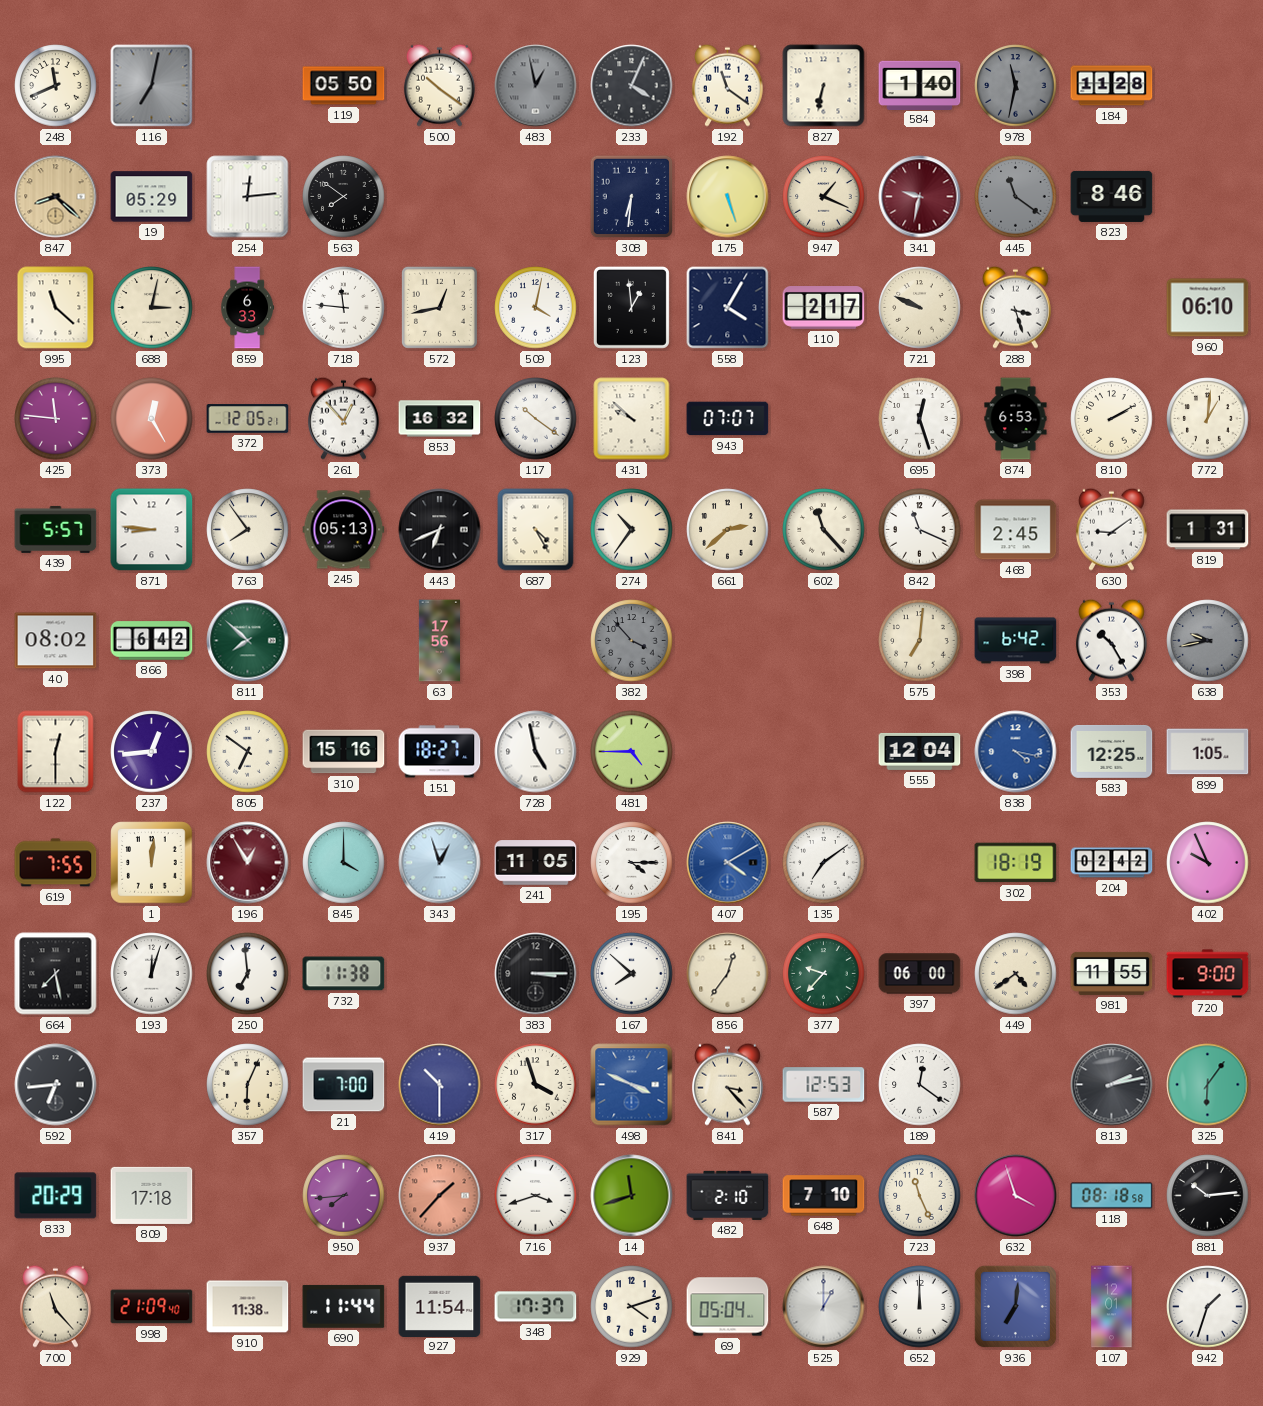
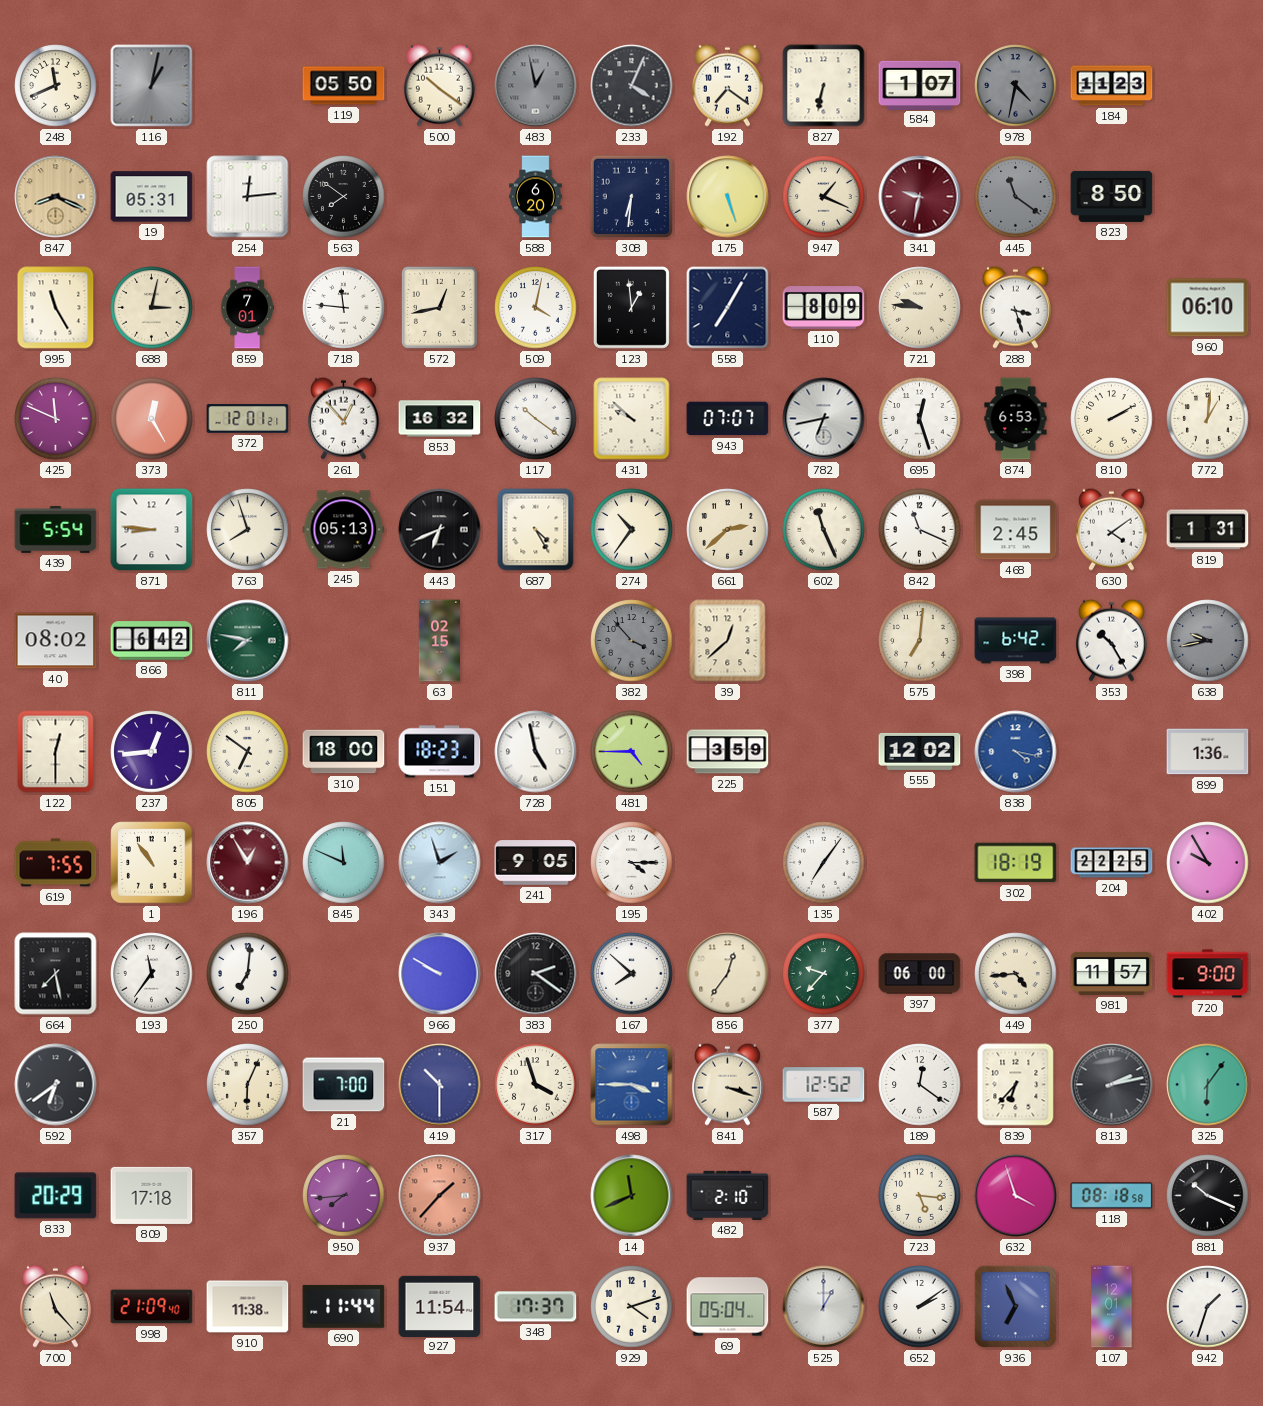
116: 7:02 -> 1:02 (152, 86)
192: 11:21 -> 7:21 (727, 85)
584: 1:40 -> 1:07 (920, 85)
978: 11:32 -> 4:32 (1016, 86)
184: 11:28 -> 11:23 (1112, 86)
847: 8:22 -> 8:19 (56, 197)
19: 05:29 -> 05:31 (152, 197)
588: none -> 6:20 (536, 197)
823: 8:46 -> 8:50 (1112, 196)
995: 11:22 -> 11:25 (56, 308)
859: 6:33 -> 7:01 (247, 308)
558: 4:05 -> 7:05 (728, 308)
110: 2:17 -> 8:09 (824, 308)
721: 9:49 -> 9:46 (920, 308)
425: 11:46 -> 11:49 (56, 419)
372: 12:05 -> 12:01 (248, 419)
782: none -> 6:43 (824, 419)
439: 5:57 -> 5:54 (56, 529)
763: 7:54 -> 7:57 (248, 530)
602: 11:23 -> 11:26 (824, 530)
630: 9:09 -> 4:09 (1111, 529)
811: 7:52 -> 7:47 (248, 641)
63: 17:56 -> 02:15 (439, 641)
39: none -> 12:38 (728, 641)
310: 15:16 -> 18:00 (344, 752)
151: 18:27 -> 18:23 (440, 752)
225: none -> 3:59 (728, 752)
555: 12:04 -> 12:02 (920, 751)
583: 12:25 -> none (1112, 751)
899: 1:05 -> 1:36 (1208, 752)
1: 12:01 -> 10:54 (152, 863)
845: 4:00 -> 11:49 (344, 863)
343: 12:57 -> 1:57 (440, 863)
241: 11:05 -> 9:05 (536, 863)
407: 4:10 -> none (728, 863)
135: 7:09 -> 7:06 (824, 863)
204: 02:42 -> 22:25 (1112, 863)
402: 9:56 -> 9:55 (1208, 863)
193: 12:03 -> 11:36 (152, 974)
250: 6:59 -> 7:01 (248, 974)
732: 11:38 -> none (344, 974)
966: none -> 9:50 (440, 974)
383: 3:15 -> 2:21 (536, 974)
449: 4:39 -> 4:44 (1016, 974)
981: 11:55 -> 11:57 (1112, 973)
592: 6:44 -> 6:39 (56, 1085)
498: 3:49 -> 3:45 (632, 1085)
841: 3:23 -> 3:18 (727, 1084)
587: 12:53 -> 12:52 (824, 1085)
839: none -> 6:37 (1016, 1085)
716: 3:42 -> none (536, 1196)
14: 11:42 -> 11:41 (632, 1196)
648: 7:10 -> none (824, 1196)
723: 11:26 -> 5:16 (920, 1196)
881: 10:14 -> 10:19 (1208, 1196)
652: 12:00 -> 2:09 (920, 1307)
936: 7:01 -> 6:56 (1015, 1306)
